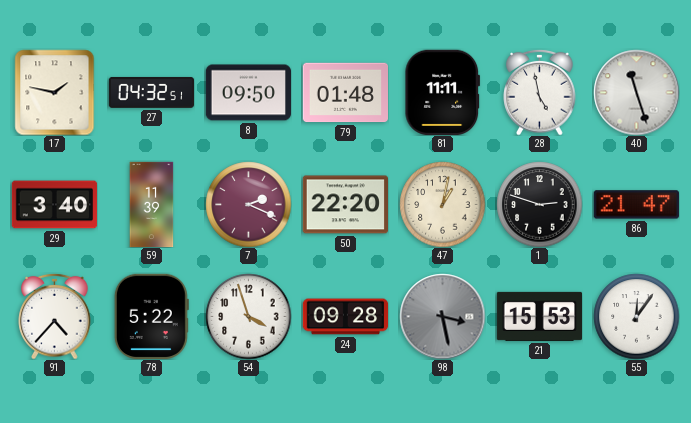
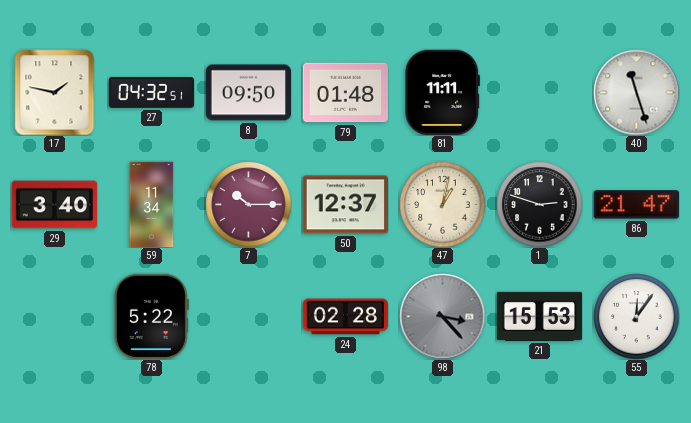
28: 4:58 -> none (540, 92)
59: 11:39 -> 11:34 (152, 204)
7: 2:19 -> 10:15 (248, 204)
50: 22:20 -> 12:37 (345, 205)
91: 4:37 -> none (55, 316)
54: 3:57 -> none (248, 316)
24: 09:28 -> 02:28 (345, 317)
98: 3:28 -> 3:23 (442, 316)
